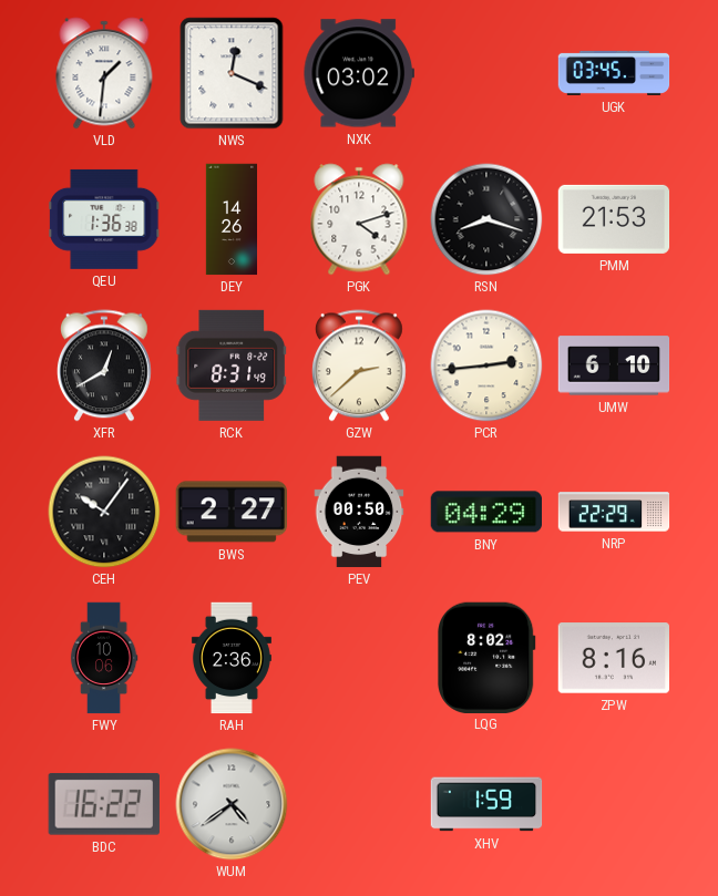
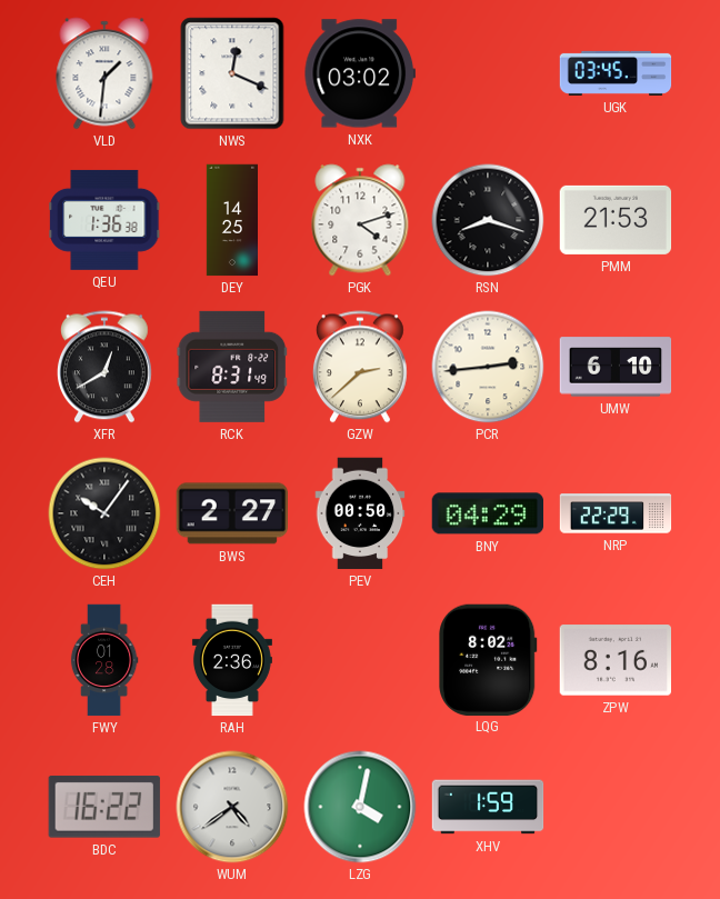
DEY: 14:26 -> 14:25 (231, 220)
FWY: 10:06 -> 01:28 (104, 660)
LZG: none -> 4:02 (360, 807)
